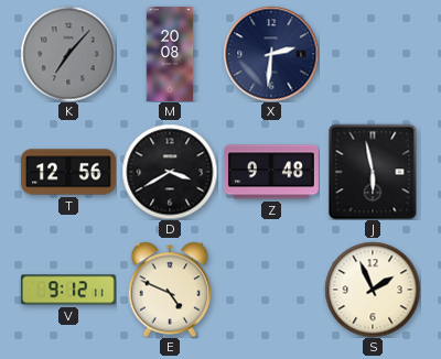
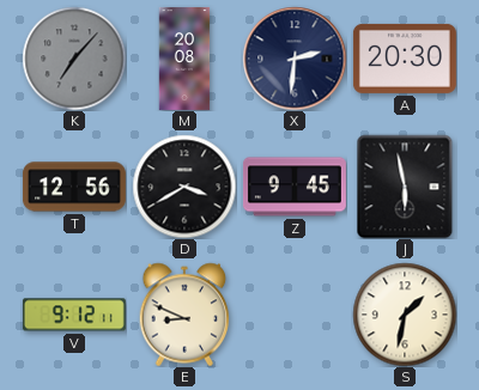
A: none -> 20:30 (405, 59)
Z: 9:48 -> 9:45 (295, 187)
E: 4:49 -> 8:49 (184, 315)
S: 1:56 -> 1:32 (405, 315)
